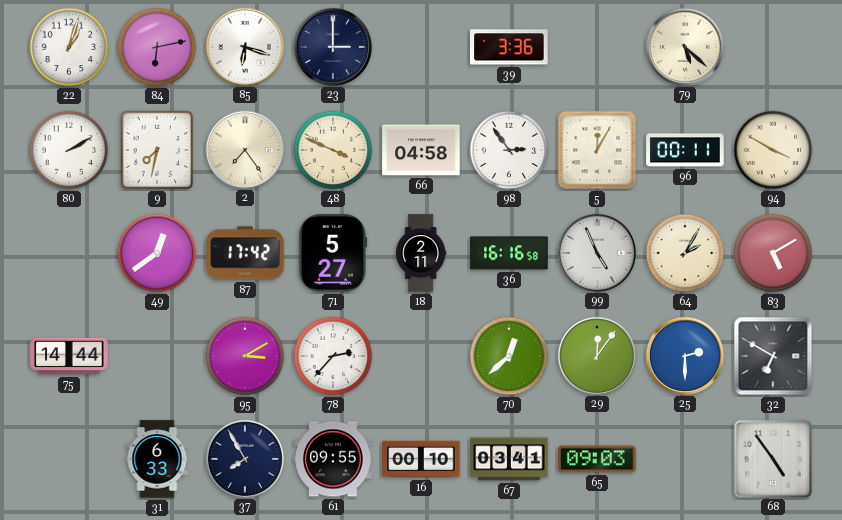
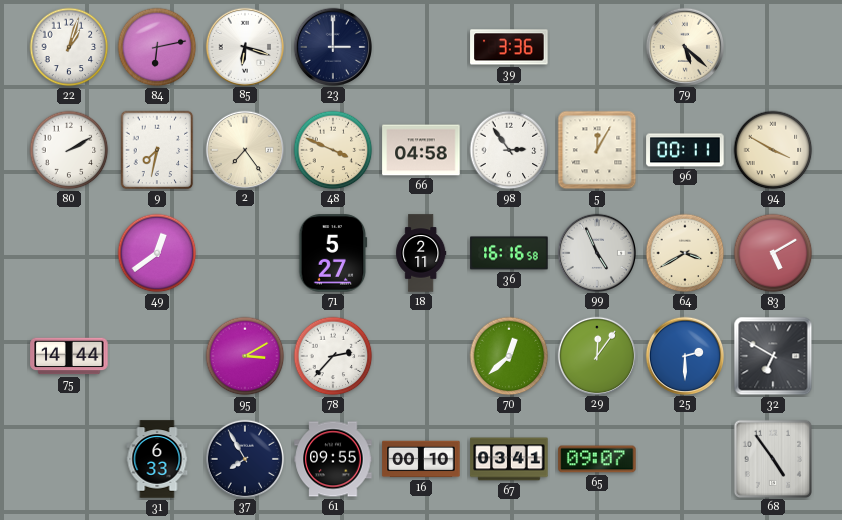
87: 17:42 -> none (245, 253)
64: 2:05 -> 3:40 (685, 253)
65: 09:03 -> 09:07 (597, 459)
